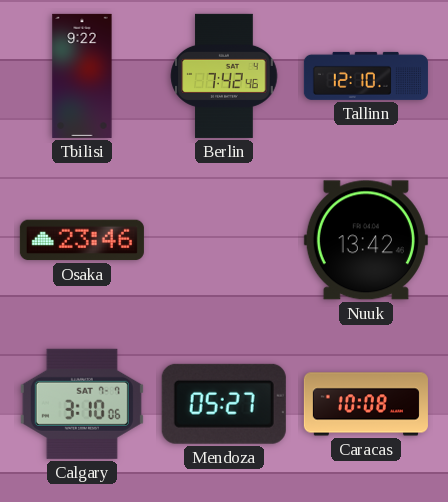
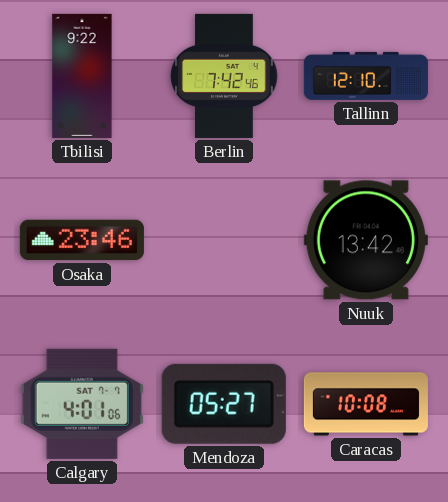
Calgary: 3:10 -> 4:01 (82, 404)
